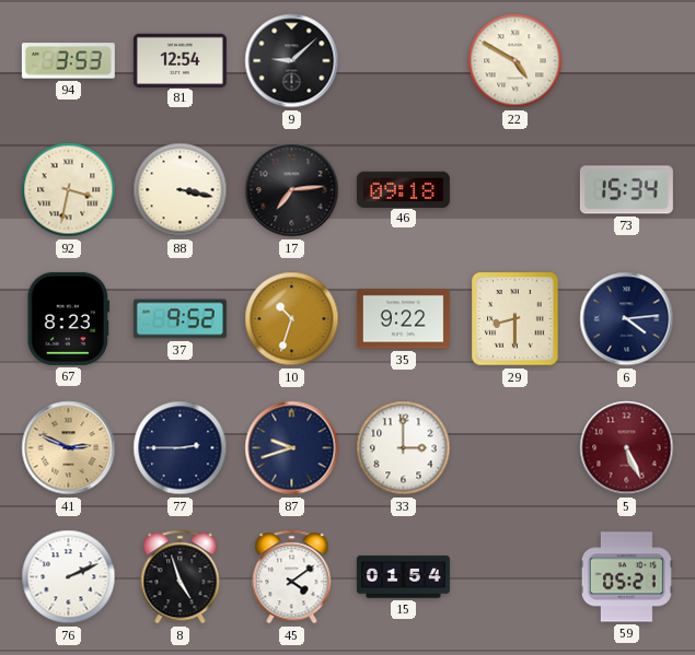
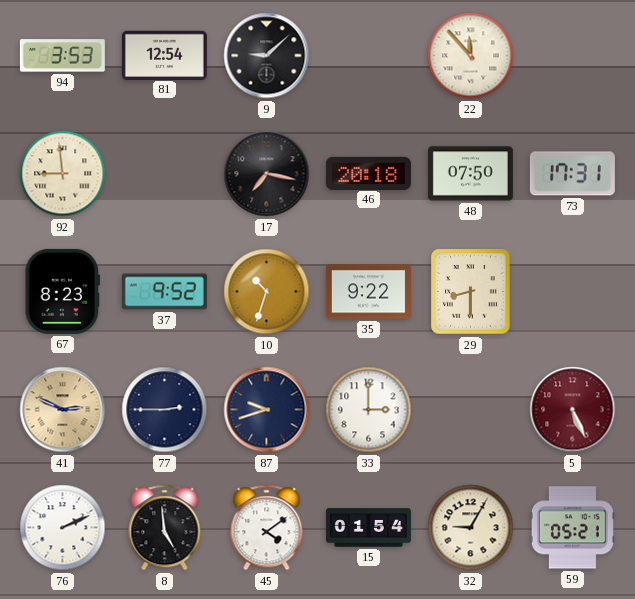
22: 4:50 -> 11:53 (471, 56)
92: 3:32 -> 8:59 (63, 174)
88: 3:17 -> none (181, 190)
17: 7:14 -> 7:17 (267, 174)
46: 09:18 -> 20:18 (368, 173)
48: none -> 07:50 (470, 174)
73: 15:34 -> 17:31 (572, 174)
6: 4:14 -> none (627, 319)
8: 4:57 -> 4:59 (165, 528)
32: none -> 9:05 (471, 528)
